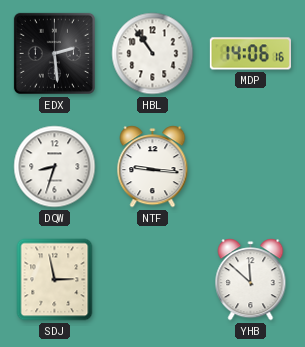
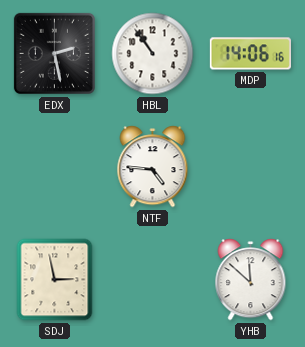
EDX: 2:29 -> 2:28 (54, 53)
DQW: 8:33 -> none (55, 167)
NTF: 9:16 -> 4:46 (153, 167)
